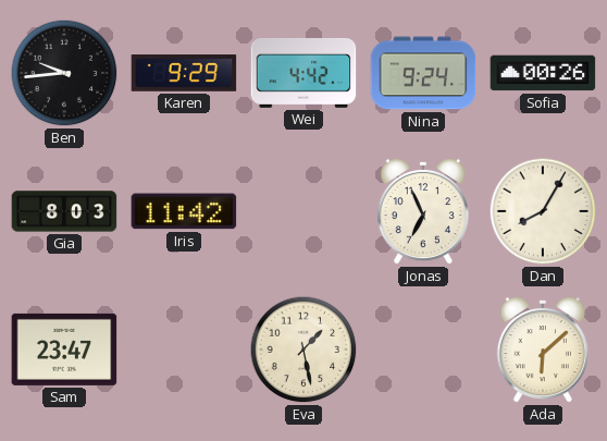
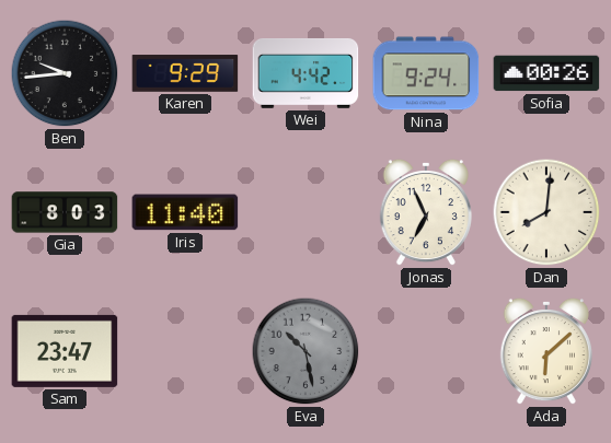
Iris: 11:42 -> 11:40 (185, 212)
Dan: 8:05 -> 8:01 (546, 212)
Eva: 1:28 -> 10:28 (305, 351)
Eva dial: cream -> grey (305, 351)
